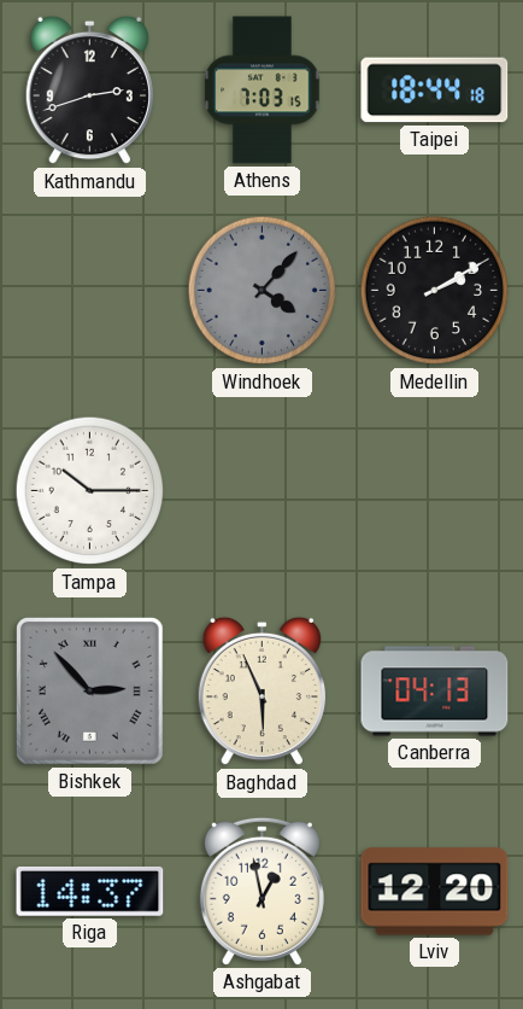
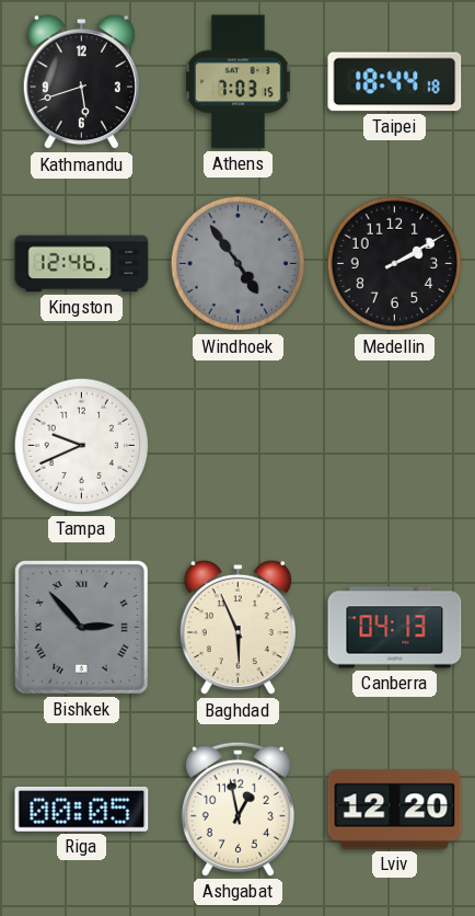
Kathmandu: 2:42 -> 5:42 (81, 82)
Kingston: none -> 12:46 (82, 264)
Windhoek: 4:07 -> 4:54 (239, 264)
Tampa: 10:15 -> 9:41 (82, 446)
Riga: 14:37 -> 00:05 (82, 809)
